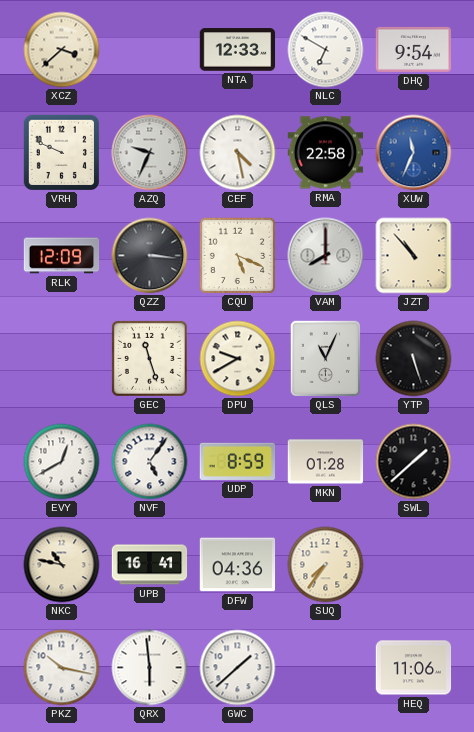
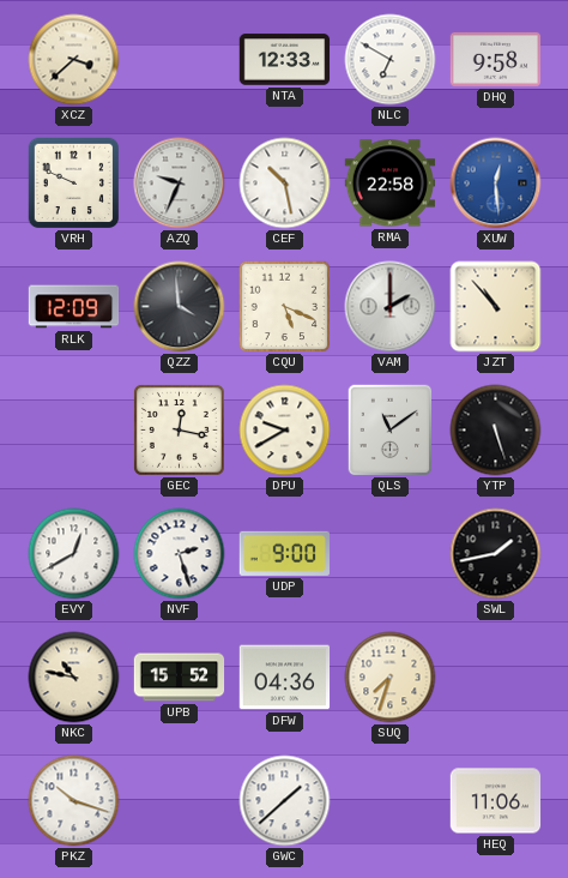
DHQ: 9:54 -> 9:58 (496, 59)
CEF: 4:28 -> 10:28 (285, 184)
XUW: 11:34 -> 12:29 (496, 184)
QZZ: 3:16 -> 3:59 (180, 307)
VAM: 8:00 -> 2:00 (391, 307)
GEC: 11:27 -> 12:17 (179, 429)
QLS: 11:04 -> 11:09 (391, 431)
NVF: 5:06 -> 2:27 (180, 554)
UDP: 8:59 -> 9:00 (284, 553)
MKN: 01:28 -> none (326, 462)
SWL: 1:38 -> 1:43 (496, 554)
UPB: 16:41 -> 15:52 (180, 678)
SUQ: 7:36 -> 7:33 (391, 678)
PKZ: 10:17 -> 10:18 (74, 801)
QRX: 5:59 -> none (150, 668)
